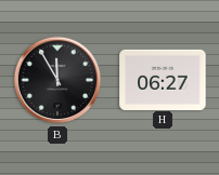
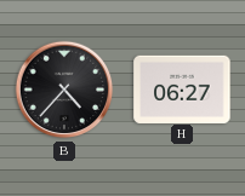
B: 11:55 -> 4:37 (64, 90)
